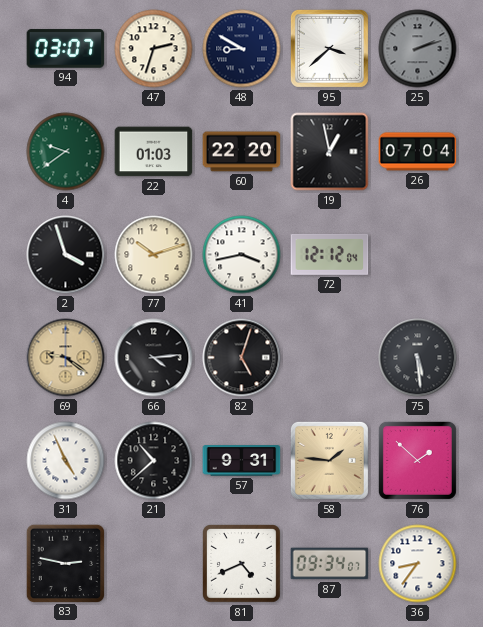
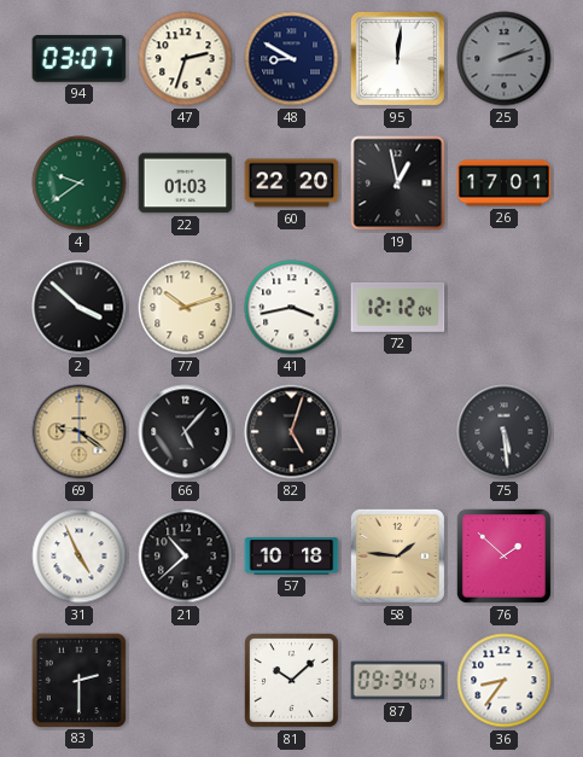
95: 3:38 -> 12:01 (397, 58)
26: 07:04 -> 17:01 (505, 184)
2: 3:57 -> 3:52 (80, 308)
66: 4:14 -> 5:07 (186, 432)
57: 9:31 -> 10:18 (292, 557)
83: 2:47 -> 2:30 (78, 680)
81: 4:41 -> 10:08 (292, 681)
